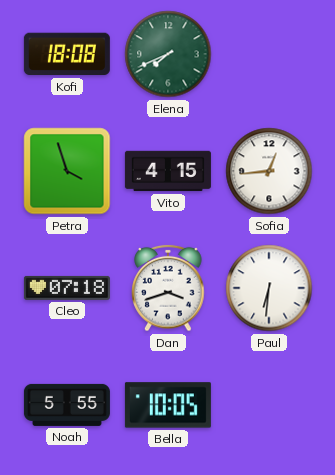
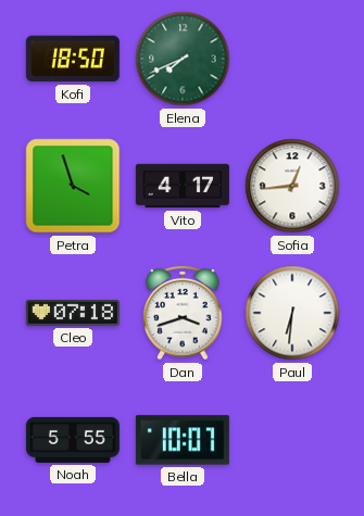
Kofi: 18:08 -> 18:50 (73, 59)
Vito: 4:15 -> 4:17 (183, 186)
Bella: 10:05 -> 10:07 (183, 440)
